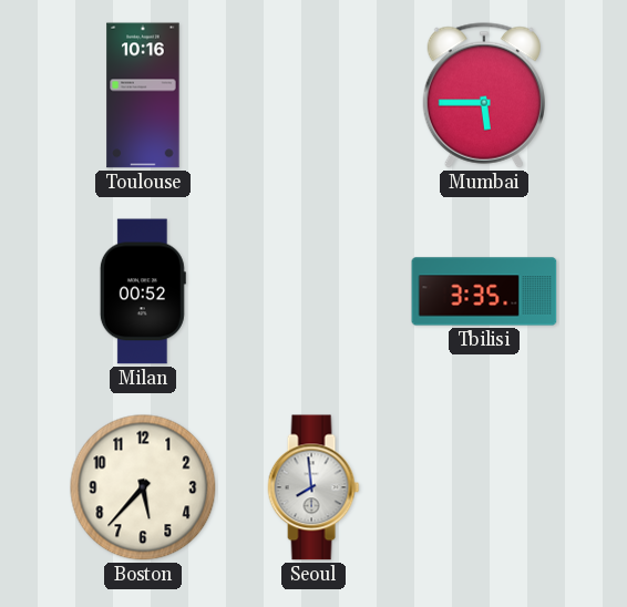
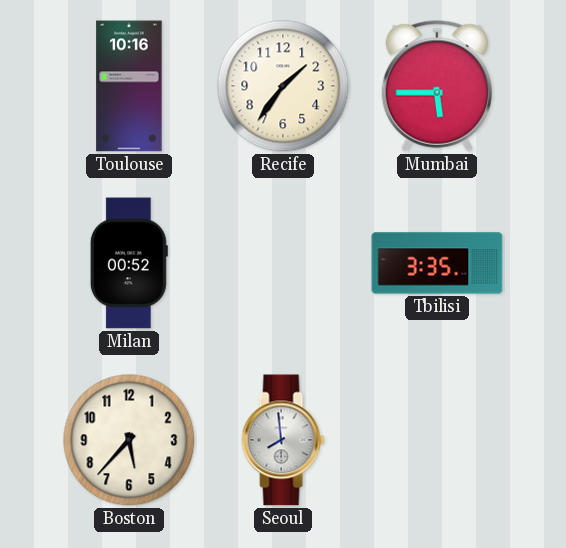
Recife: none -> 1:36 (283, 86)
